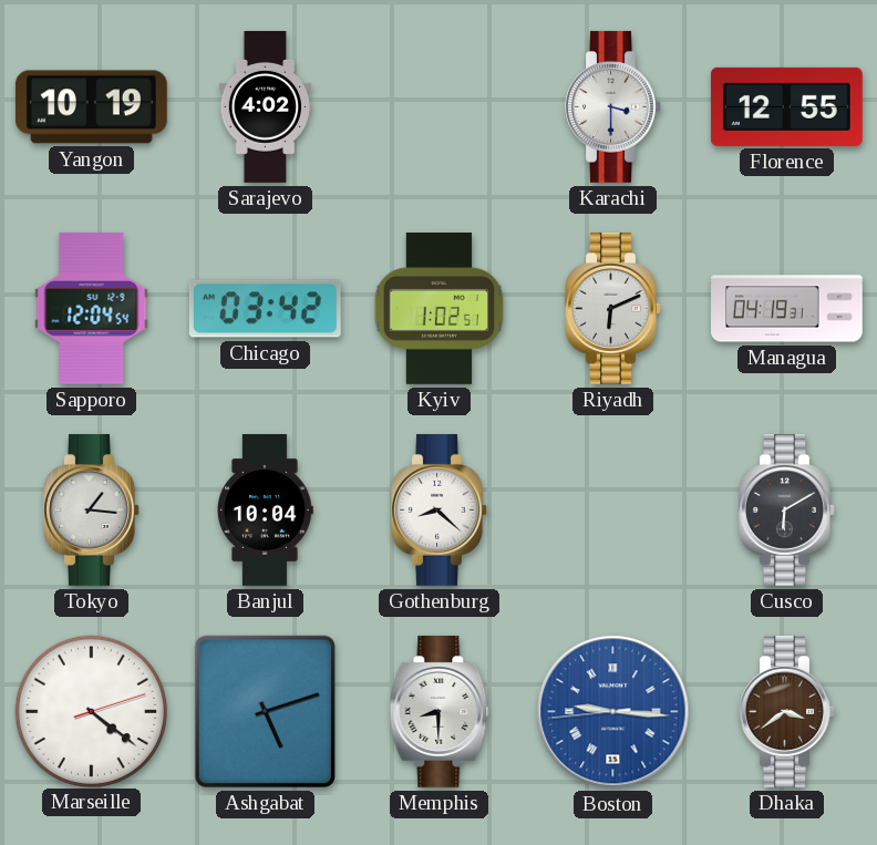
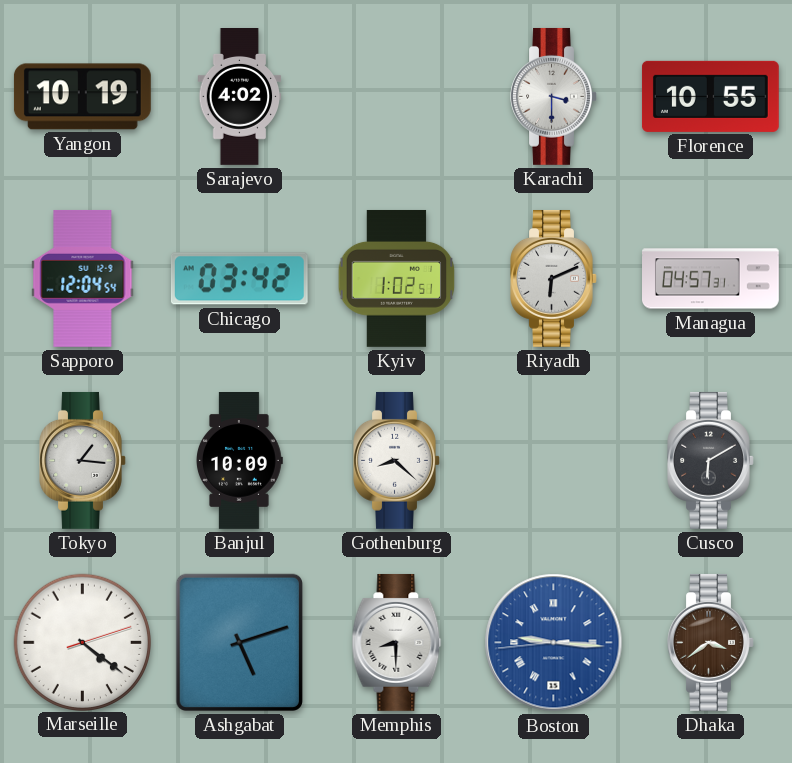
Florence: 12:55 -> 10:55 (710, 96)
Managua: 04:19 -> 04:57 (711, 279)
Banjul: 10:04 -> 10:09 (240, 461)
